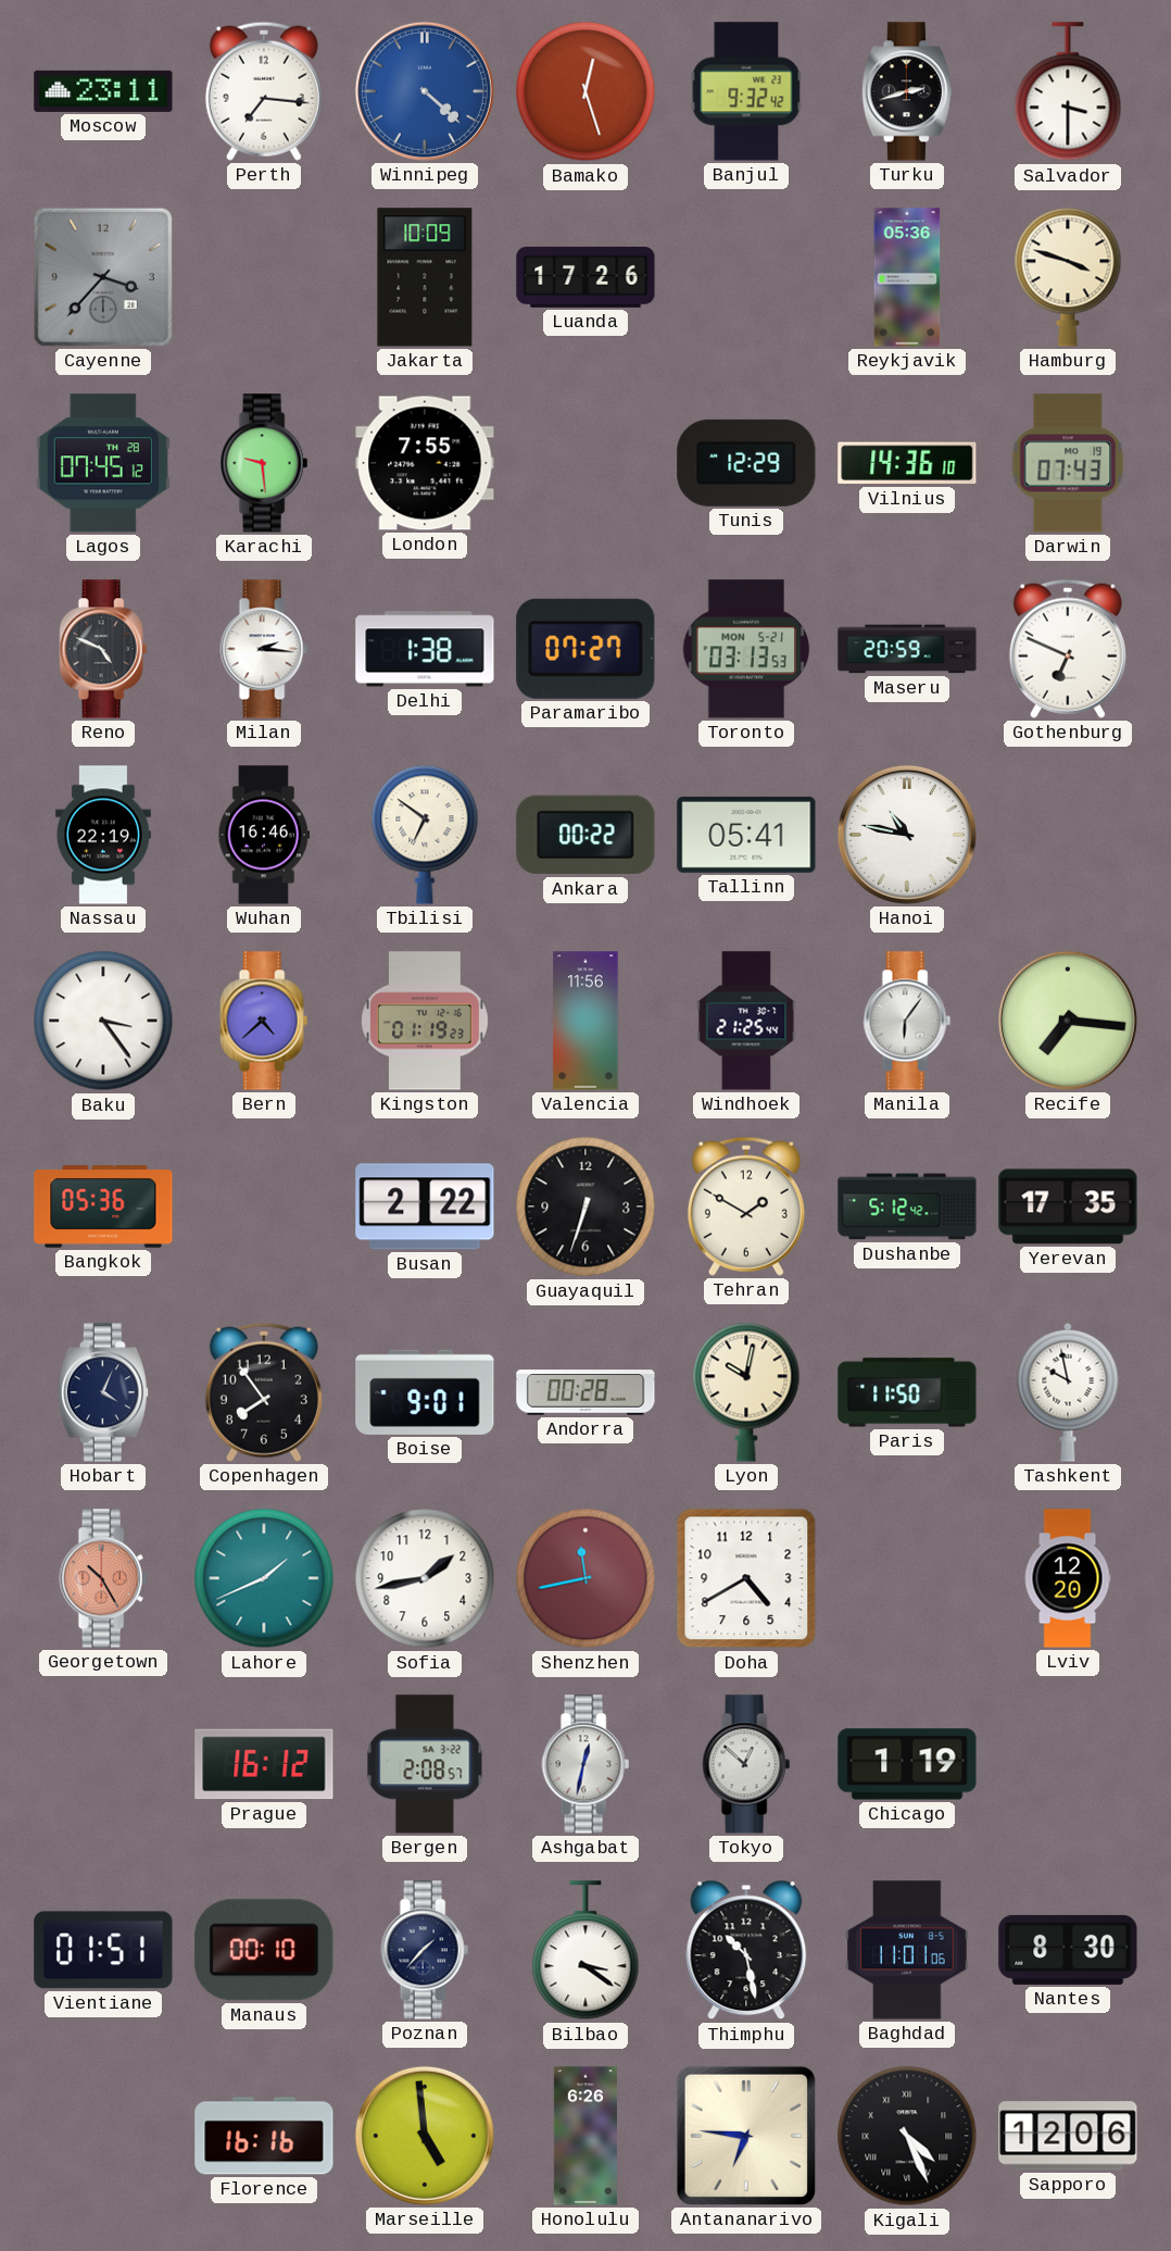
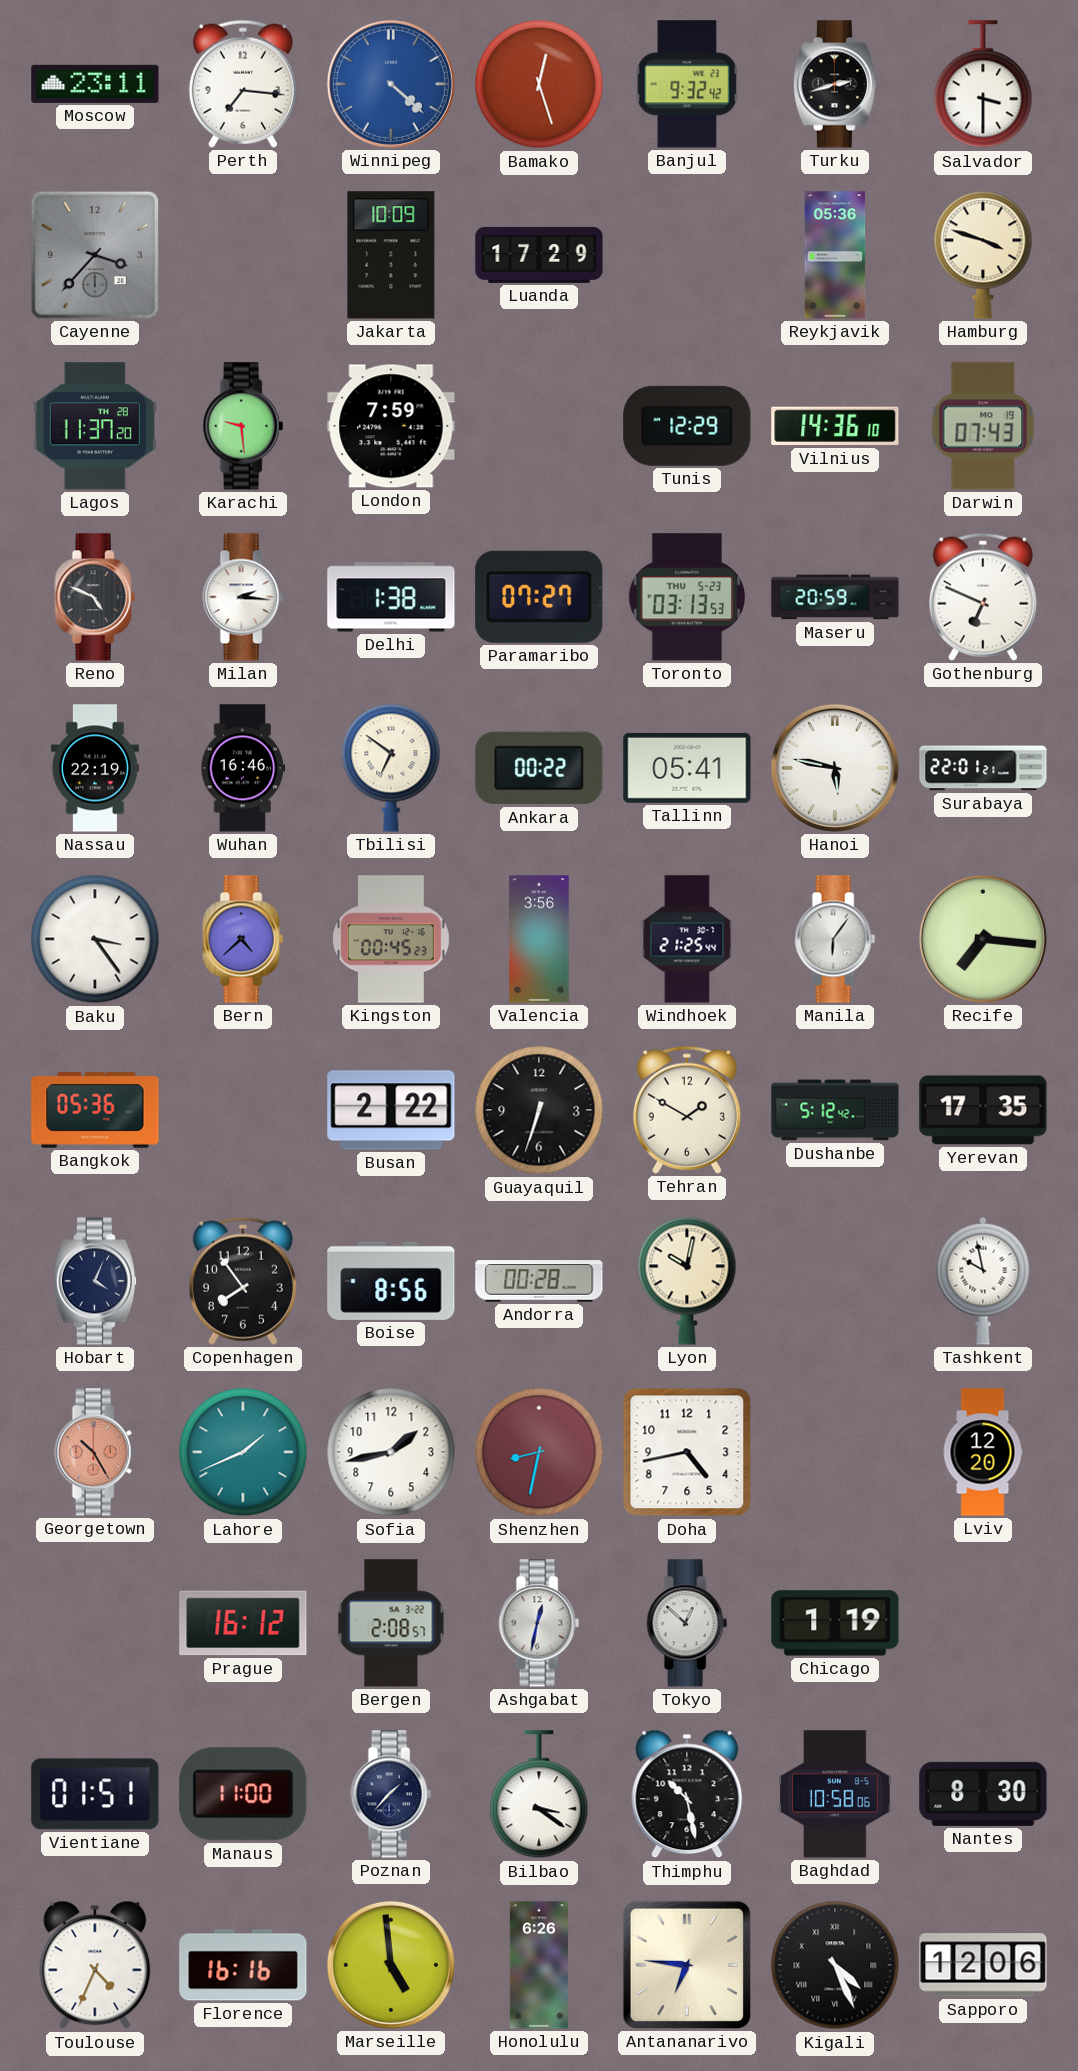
Luanda: 17:26 -> 17:29 (539, 255)
Lagos: 07:45 -> 11:37 (95, 426)
London: 7:55 -> 7:59 (391, 426)
Toronto date: MON 5-21 -> THU 5-23 (687, 597)
Hanoi: 10:47 -> 5:47 (835, 768)
Surabaya: none -> 22:01 (983, 768)
Kingston: 01:19 -> 00:45 (392, 939)
Valencia: 11:56 -> 3:56 (539, 939)
Boise: 9:01 -> 8:56 (391, 1281)
Paris: 11:50 -> none (907, 1392)
Shenzhen: 11:43 -> 8:32 (539, 1452)
Doha: 4:40 -> 4:43 (687, 1452)
Manaus: 00:10 -> 11:00 (243, 1794)
Baghdad: 11:01 -> 10:58 (835, 1794)
Toulouse: none -> 4:34 (95, 1965)
